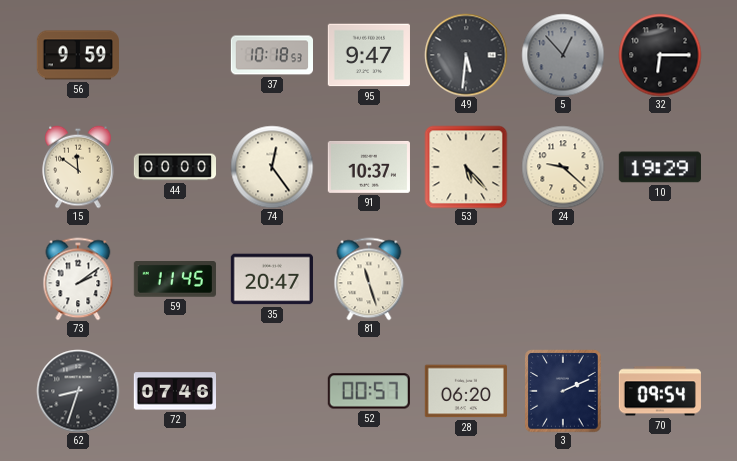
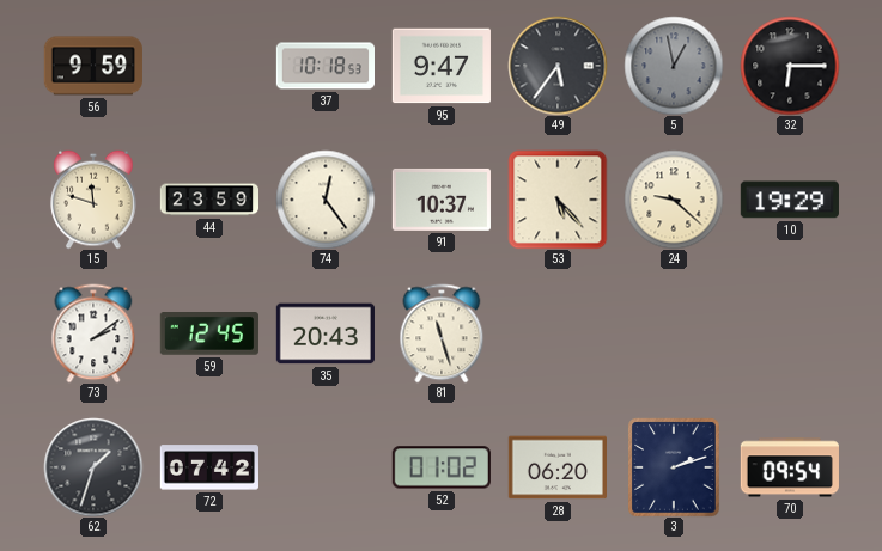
49: 5:31 -> 5:36 (558, 66)
5: 12:53 -> 12:58 (674, 66)
15: 11:51 -> 11:48 (93, 200)
44: 00:00 -> 23:59 (208, 200)
59: 11:45 -> 12:45 (209, 335)
35: 20:47 -> 20:43 (326, 333)
62: 8:33 -> 1:33 (93, 467)
72: 07:46 -> 07:42 (208, 467)
52: 00:57 -> 01:02 (442, 467)
3: 2:11 -> 2:12 (674, 467)
